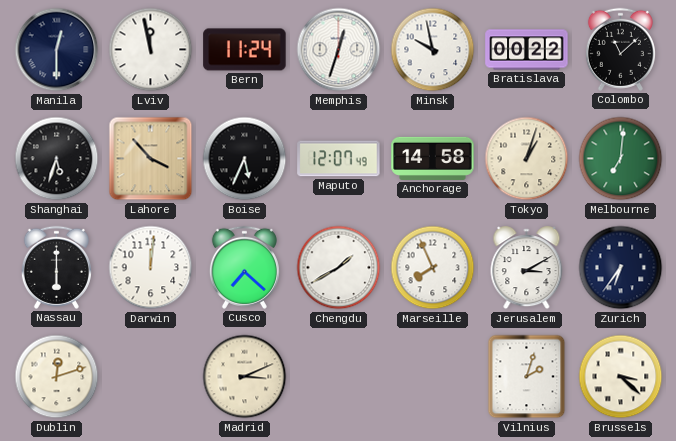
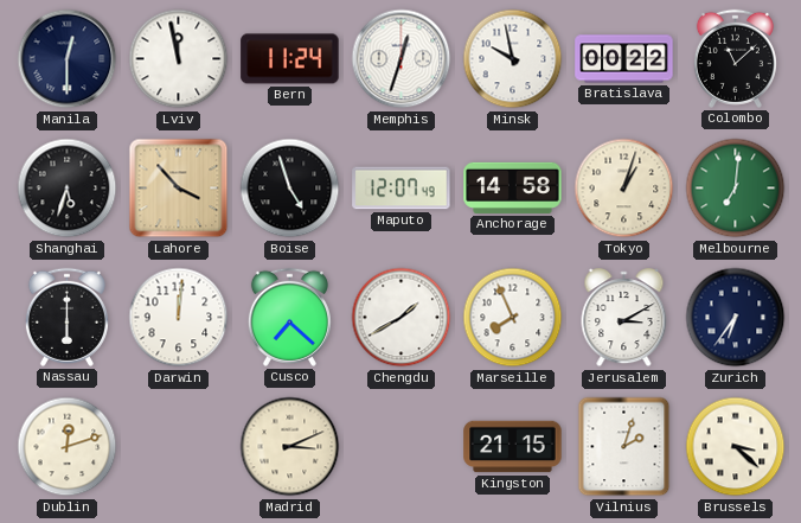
Boise: 5:34 -> 4:57 (290, 189)
Kingston: none -> 21:15 (513, 447)
